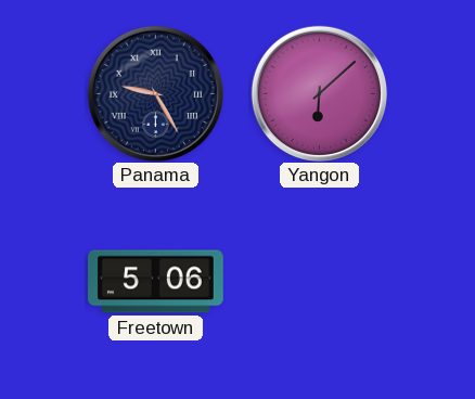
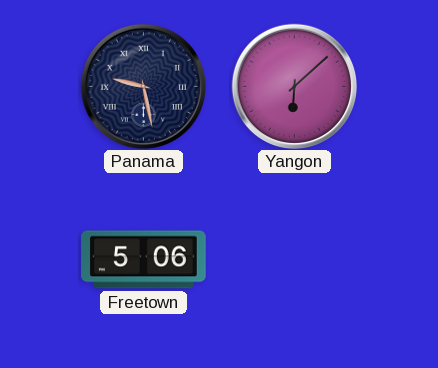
Panama: 9:25 -> 9:28 (143, 86)
